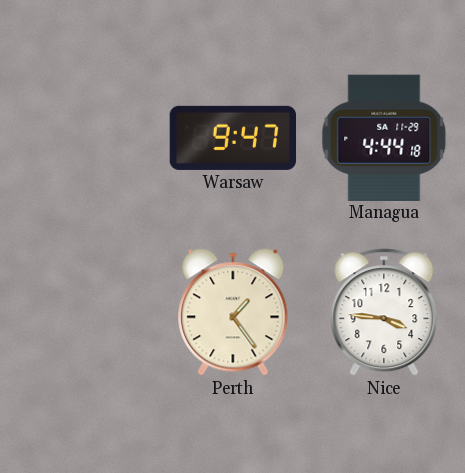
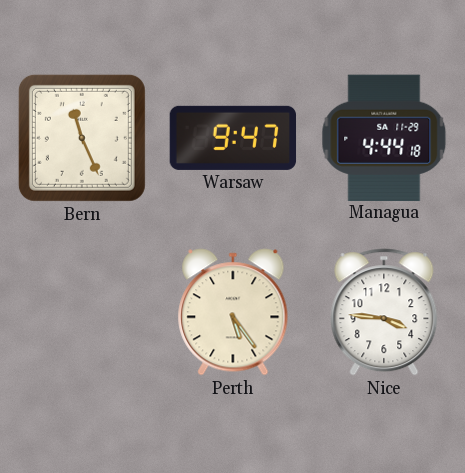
Bern: none -> 11:26 (82, 138)
Perth: 1:24 -> 5:24 (233, 312)
